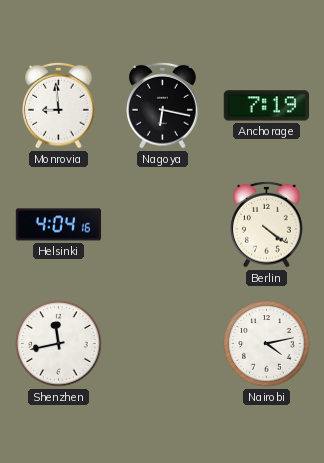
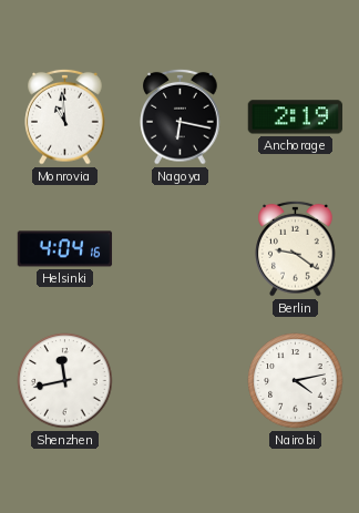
Monrovia: 8:59 -> 10:59 (65, 116)
Anchorage: 7:19 -> 2:19 (296, 117)
Berlin: 4:21 -> 9:21 (296, 248)
